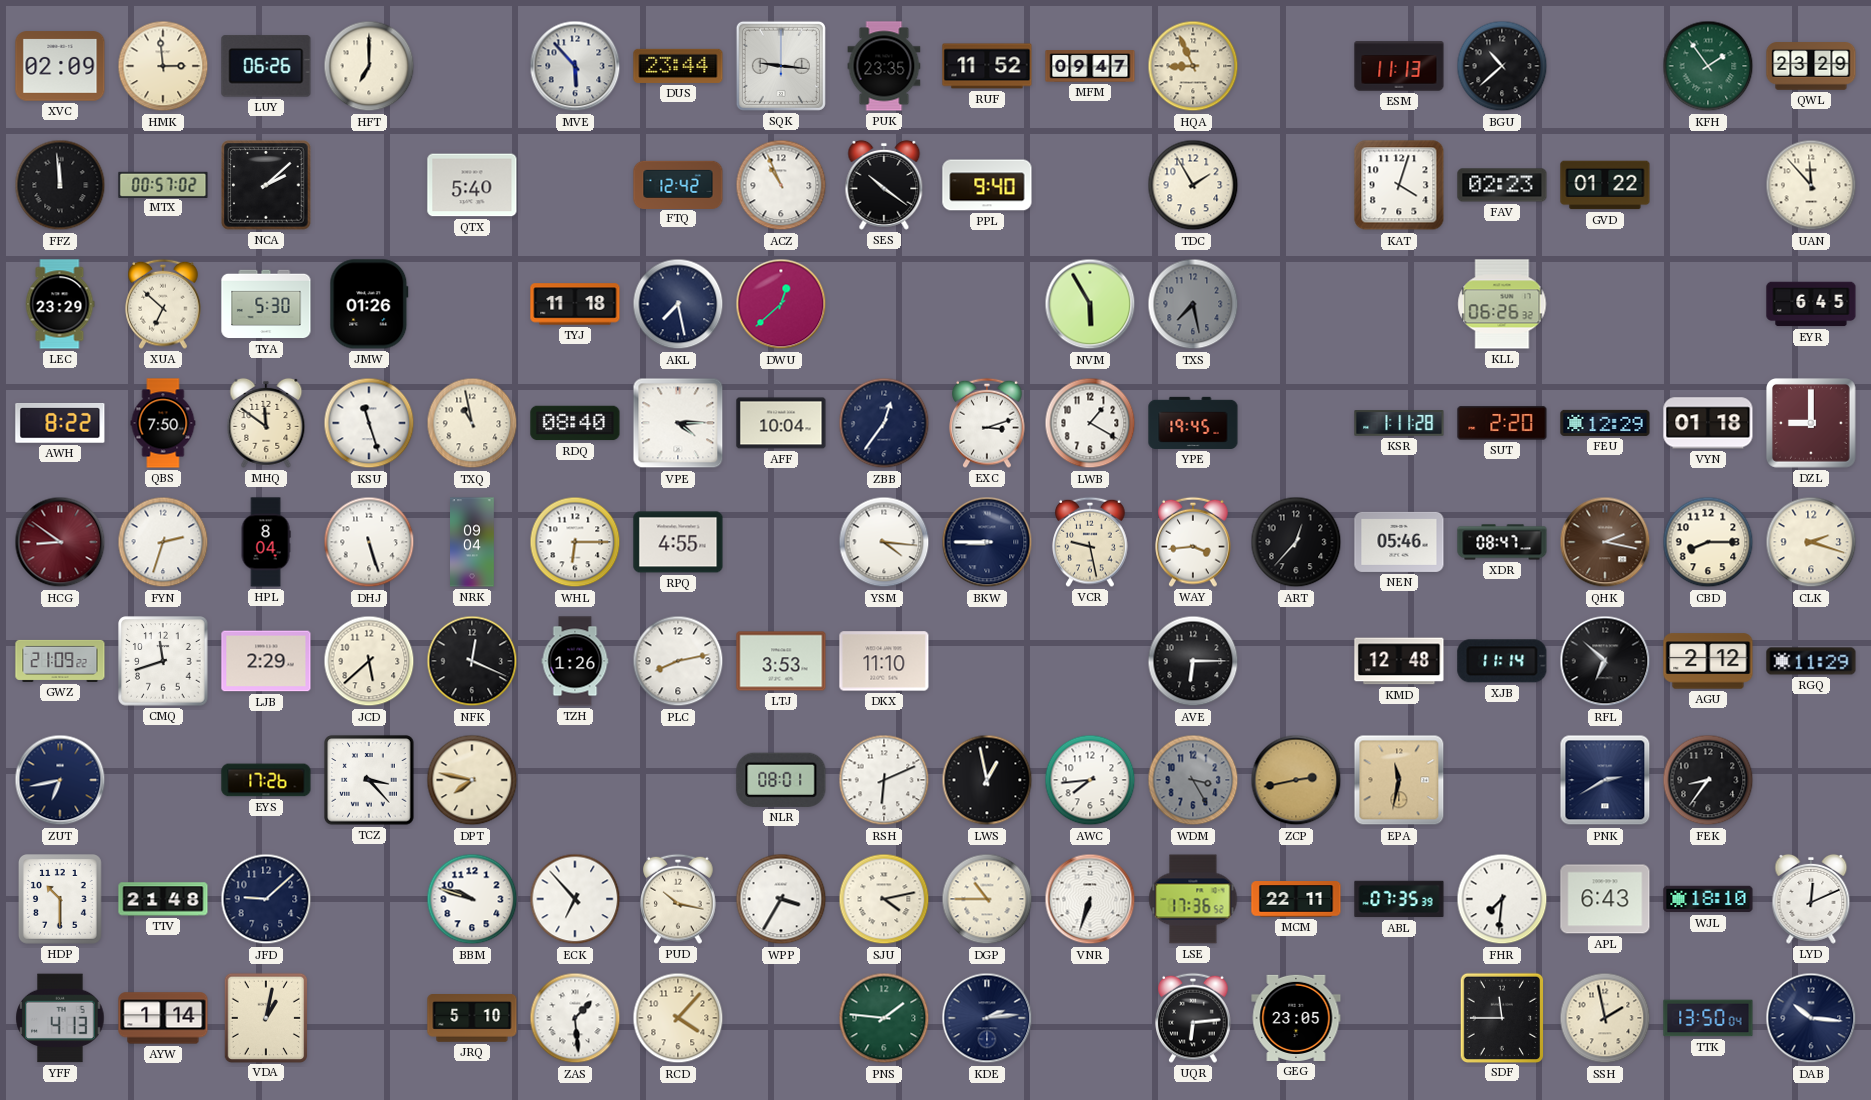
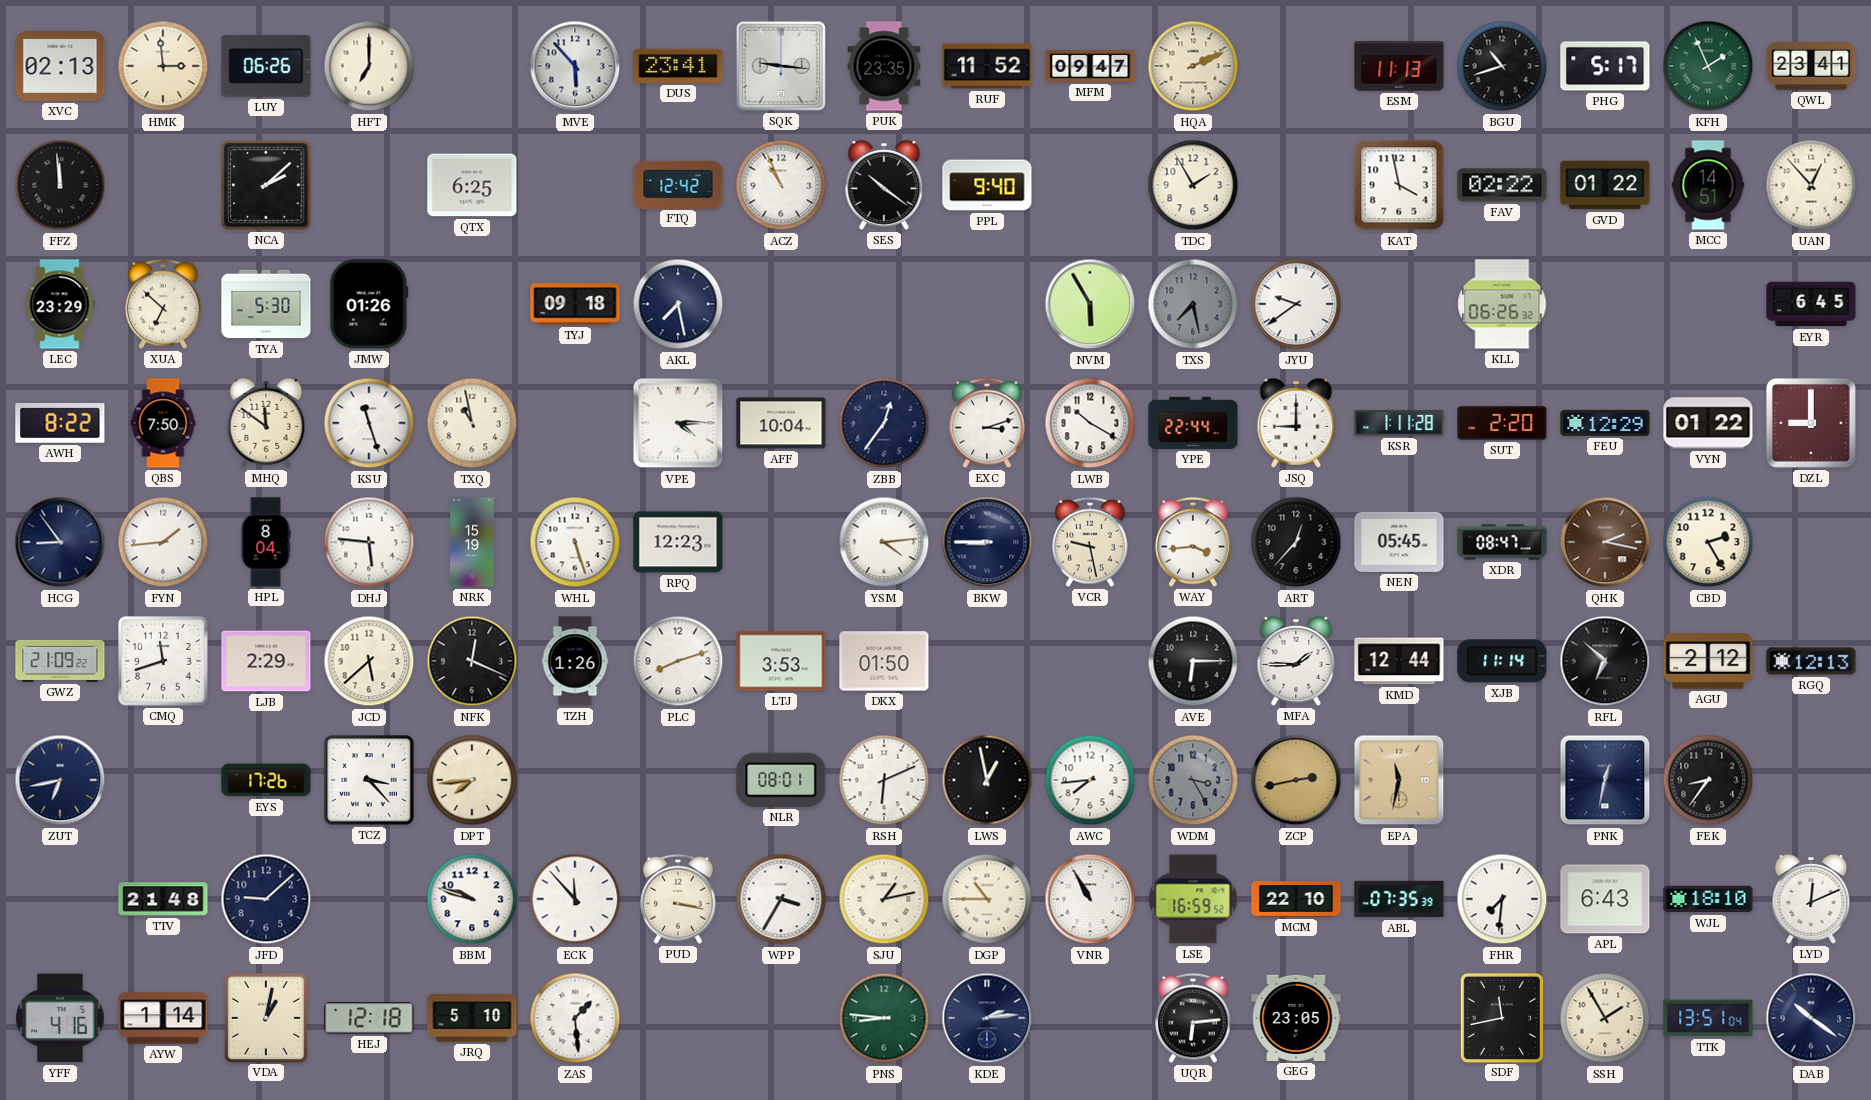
XVC: 02:09 -> 02:13 (60, 66)
DUS: 23:44 -> 23:41 (678, 66)
HQA: 8:56 -> 2:11 (1193, 66)
BGU: 10:38 -> 10:42 (1502, 66)
PHG: none -> 5:17 (1605, 66)
KFH: 1:54 -> 1:56 (1708, 66)
QWL: 23:29 -> 23:41 (1811, 66)
MTX: 00:57 -> none (163, 184)
QTX: 5:40 -> 6:25 (472, 185)
KAT: 4:03 -> 3:58 (1399, 185)
FAV: 02:23 -> 02:22 (1502, 185)
MCC: none -> 14:51 (1708, 185)
UAN: 11:53 -> 12:53 (1811, 185)
TYJ: 11:18 -> 09:18 (575, 304)
DWU: 12:38 -> none (781, 304)
JYU: none -> 9:39 (1296, 304)
RDQ: 08:40 -> none (575, 423)
LWB: 1:20 -> 10:20 (1090, 423)
YPE: 19:45 -> 22:44 (1193, 423)
JSQ: none -> 9:00 (1296, 423)
VYN: 01:18 -> 01:22 (1708, 423)
HCG: 8:51 -> 8:54 (60, 542)
HCG dial: burgundy -> navy (60, 542)
FYN: 2:33 -> 1:44 (163, 542)
DHJ: 5:27 -> 5:46 (369, 542)
NRK: 09:04 -> 15:19 (473, 542)
WHL: 6:15 -> 5:27 (575, 542)
RPQ: 4:55 -> 12:23 (678, 542)
YSM: 4:16 -> 4:14 (884, 542)
NEN: 05:46 -> 05:45 (1399, 542)
CBD: 8:15 -> 2:25 (1708, 542)
CLK: 2:18 -> none (1811, 542)
PLC: 8:13 -> 8:12 (678, 661)
DKX: 11:10 -> 01:50 (884, 661)
MFA: none -> 1:45 (1296, 661)
KMD: 12:48 -> 12:44 (1399, 661)
RGQ: 11:29 -> 12:13 (1811, 661)
DPT: 7:47 -> 7:44 (472, 780)
PNK: 2:40 -> 12:32 (1605, 780)
HDP: 10:30 -> none (61, 900)
ECK: 6:53 -> 11:53 (575, 899)
PUD: 10:17 -> 3:17 (678, 899)
SJU: 4:13 -> 1:13 (884, 899)
VNR: 6:33 -> 10:55 (1090, 899)
LSE: 17:36 -> 16:59 (1193, 899)
MCM: 22:11 -> 22:10 (1296, 899)
YFF: 4:13 -> 4:16 (60, 1018)
HEJ: none -> 12:18 (369, 1018)
RCD: 4:07 -> none (678, 1018)
PNS: 1:46 -> 8:46 (884, 1018)
SDF: 11:45 -> 11:43 (1501, 1017)
SSH: 1:58 -> 1:55 (1605, 1018)
TTK: 13:50 -> 13:51 (1708, 1018)
DAB: 10:16 -> 10:21 (1811, 1018)
